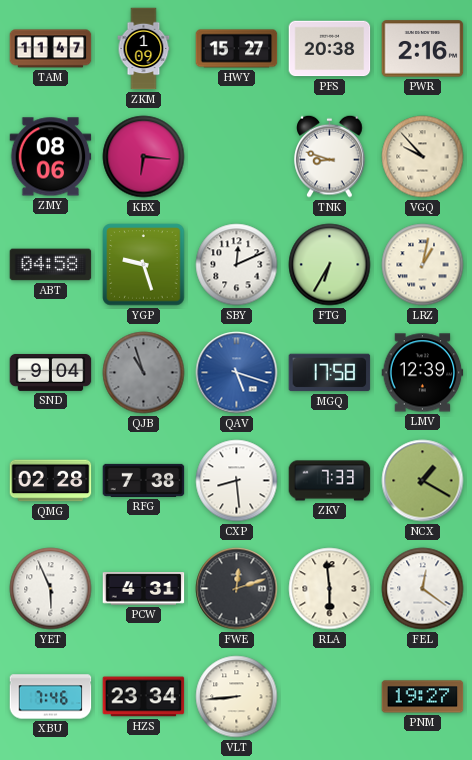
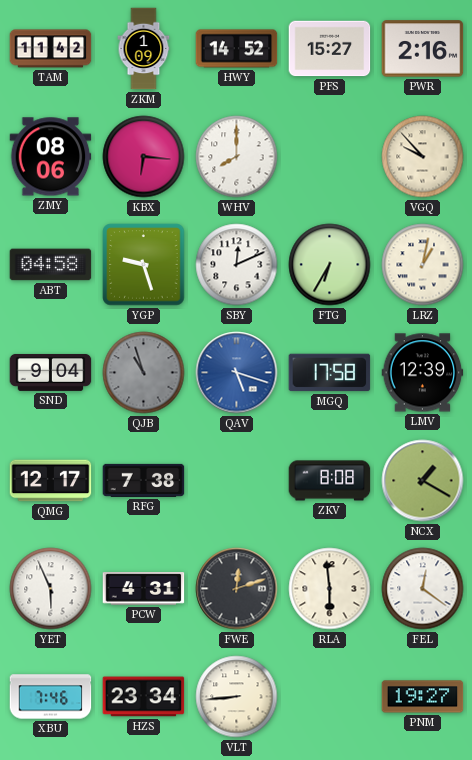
TAM: 11:47 -> 11:42 (51, 49)
HWY: 15:27 -> 14:52 (237, 49)
PFS: 20:38 -> 15:27 (330, 49)
WHV: none -> 8:00 (237, 157)
TNK: 8:48 -> none (330, 156)
QMG: 02:28 -> 12:17 (51, 481)
CXP: 8:29 -> none (237, 481)
ZKV: 7:33 -> 8:08 (330, 481)
